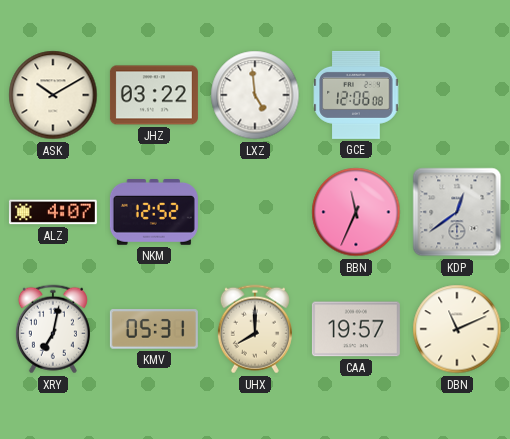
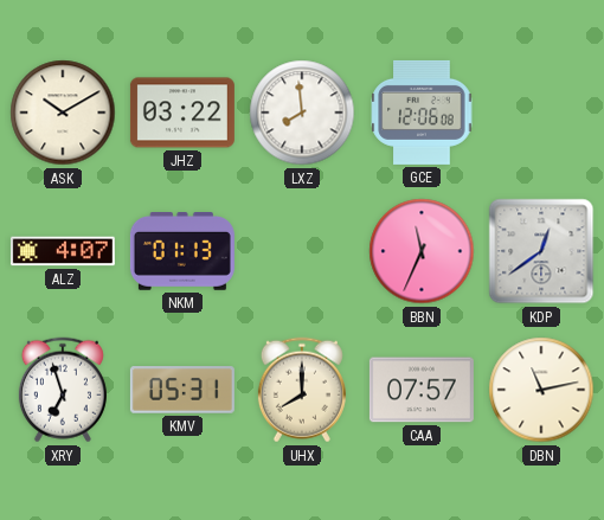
LXZ: 4:59 -> 7:59 (302, 113)
NKM: 12:52 -> 01:13 (182, 252)
XRY: 7:02 -> 6:57 (63, 390)
CAA: 19:57 -> 07:57 (422, 390)
DBN: 11:11 -> 11:13 (541, 390)
